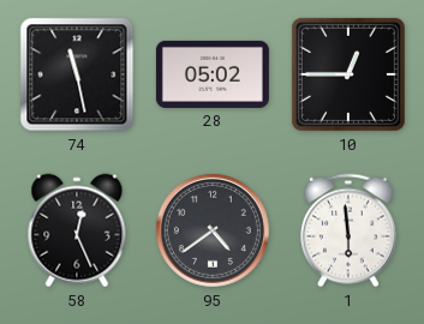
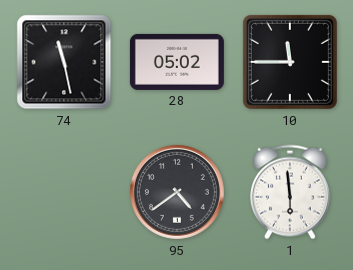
10: 12:45 -> 11:45 (290, 62)
58: 12:26 -> none (77, 230)
